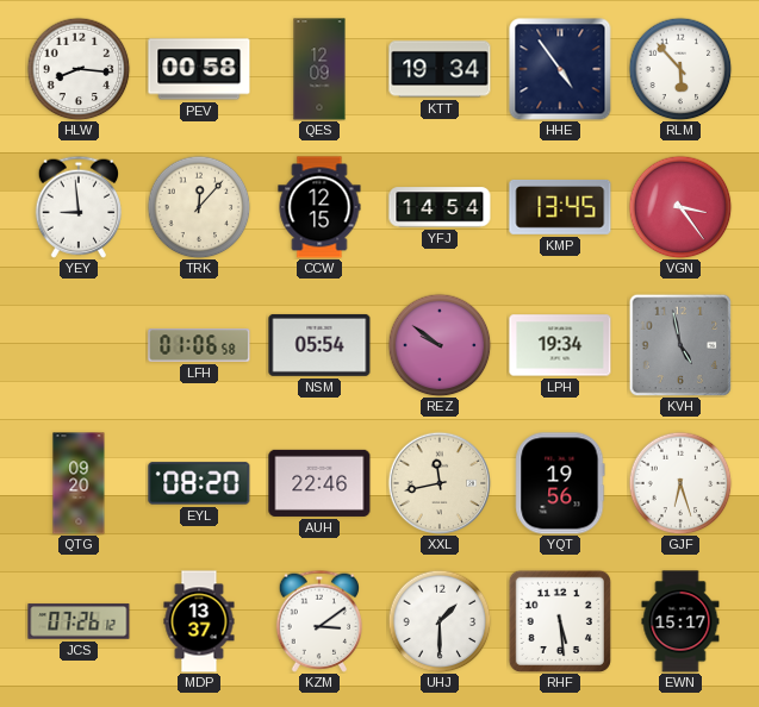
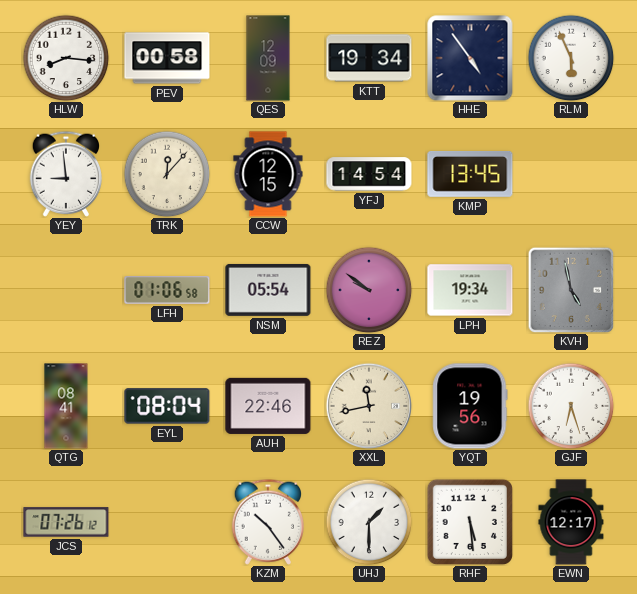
RLM: 5:53 -> 5:56 (571, 58)
VGN: 3:24 -> none (680, 207)
QTG: 09:20 -> 08:41 (66, 406)
EYL: 08:20 -> 08:04 (167, 406)
MDP: 13:37 -> none (199, 621)
KZM: 3:09 -> 10:24 (267, 522)
EWN: 15:17 -> 12:17 (571, 522)
